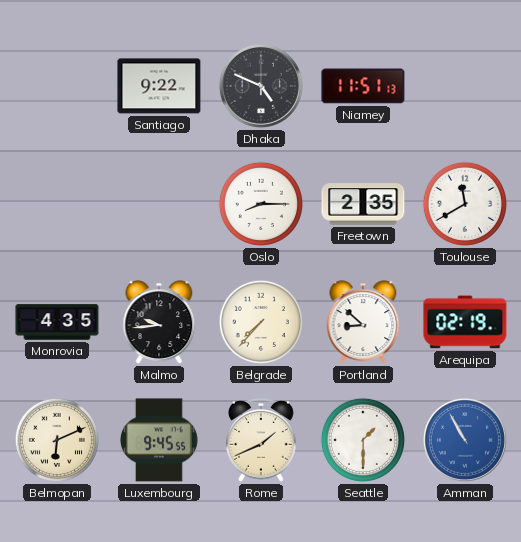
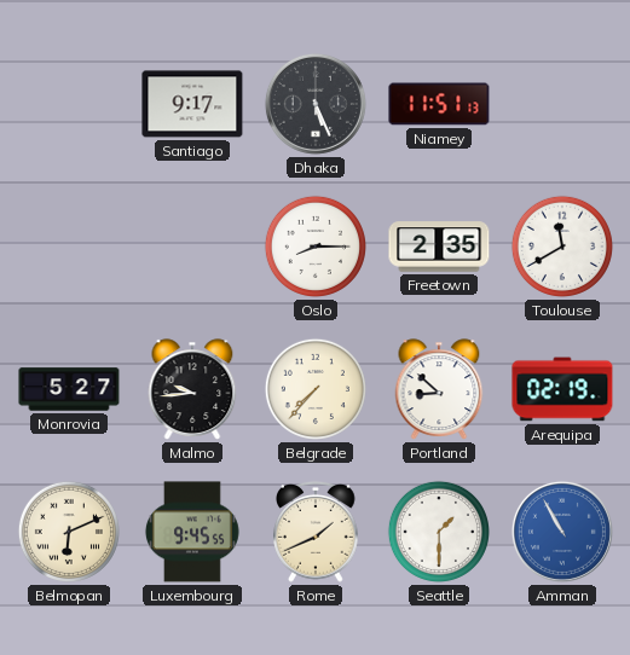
Santiago: 9:22 -> 9:17 (192, 104)
Dhaka: 4:49 -> 5:26 (316, 104)
Monrovia: 4:35 -> 5:27 (69, 389)
